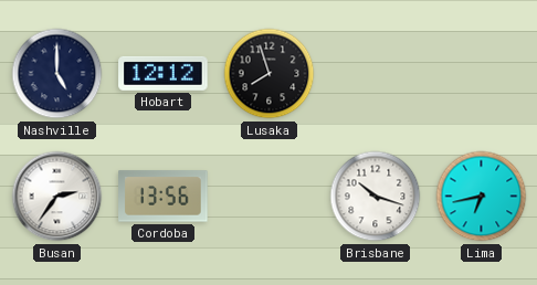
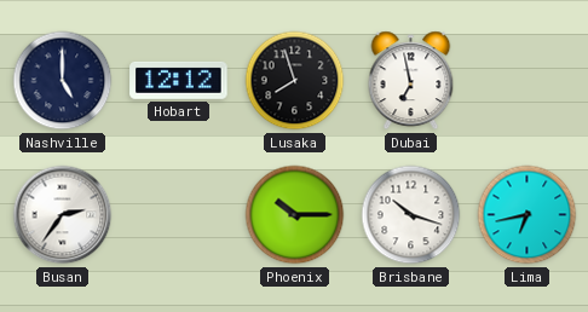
Dubai: none -> 6:58 (411, 81)
Cordoba: 13:56 -> none (164, 197)
Phoenix: none -> 10:15 (295, 215)
